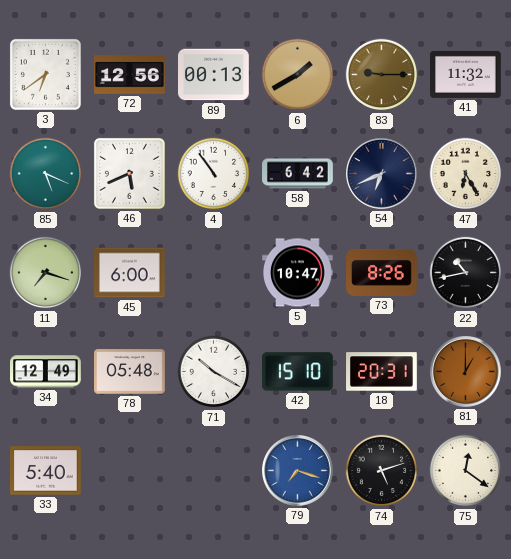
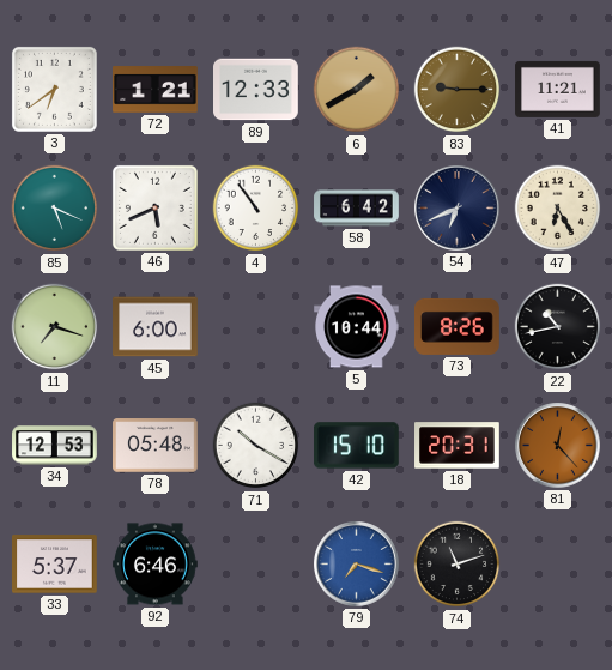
72: 12:56 -> 1:21 (156, 90)
89: 00:13 -> 12:33 (256, 90)
41: 11:32 -> 11:21 (558, 89)
5: 10:47 -> 10:44 (357, 327)
34: 12:49 -> 12:53 (55, 446)
81: 1:00 -> 12:23 (558, 446)
33: 5:40 -> 5:37 (55, 565)
92: none -> 6:46 (156, 565)
74: 5:12 -> 11:12 (458, 565)
75: 12:21 -> none (466, 471)
